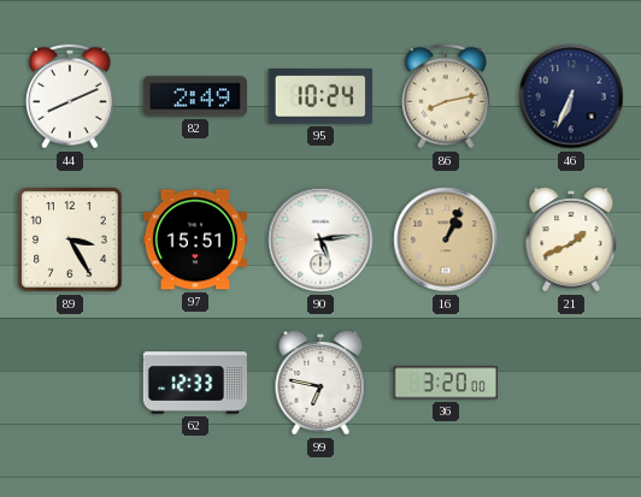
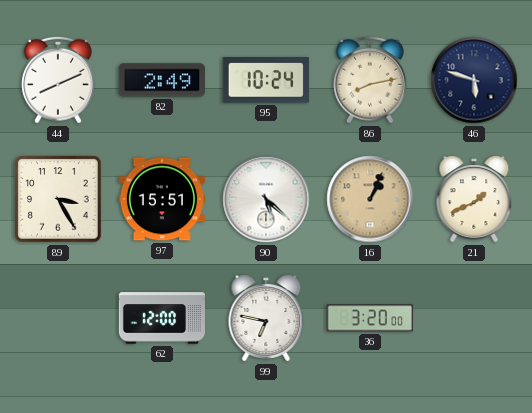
46: 6:34 -> 5:48 (474, 80)
90: 5:14 -> 5:22 (266, 199)
62: 12:33 -> 12:00 (161, 318)
